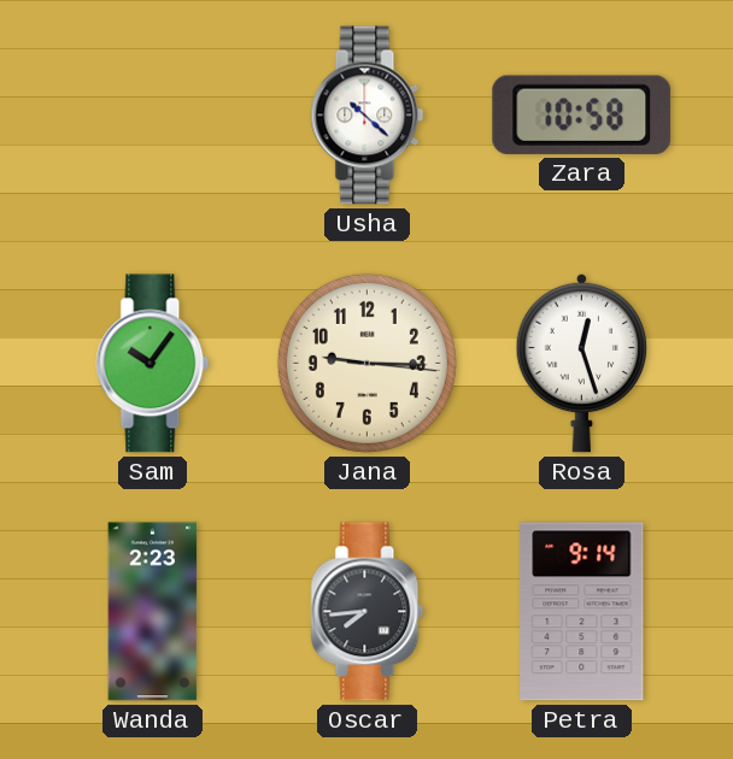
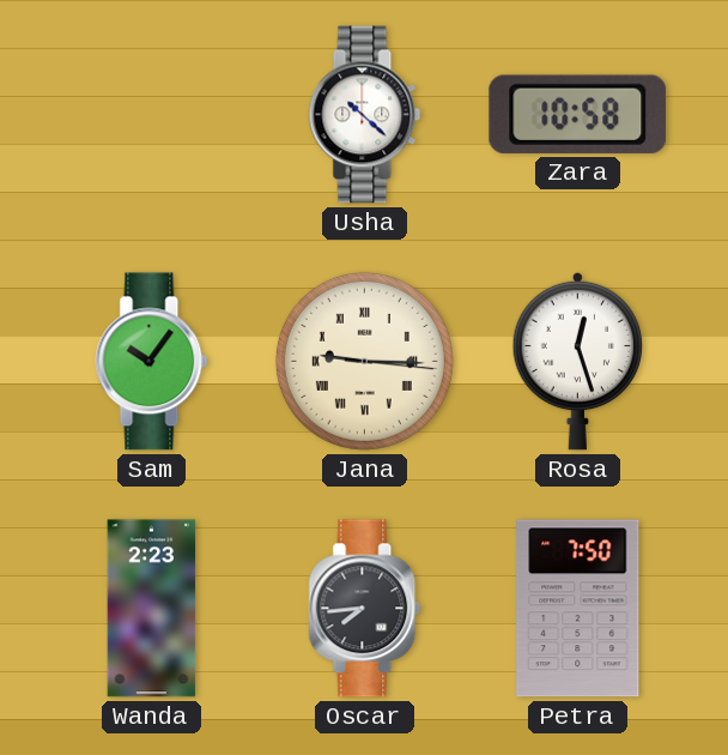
Jana numerals: Arabic -> Roman (364, 361)
Petra: 9:14 -> 7:50 (578, 609)
